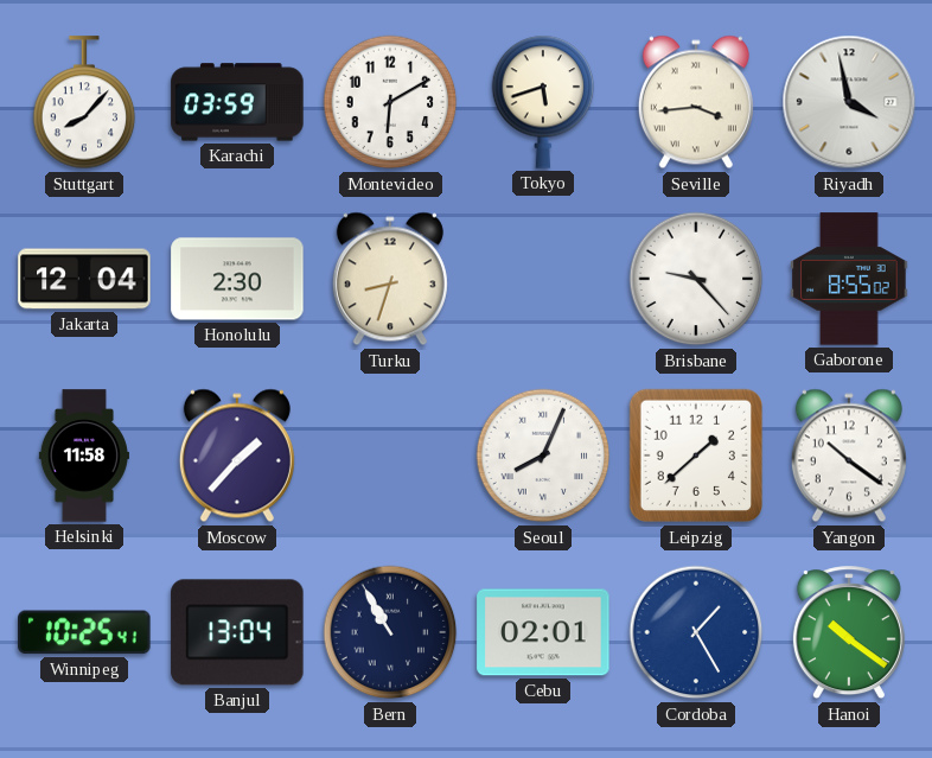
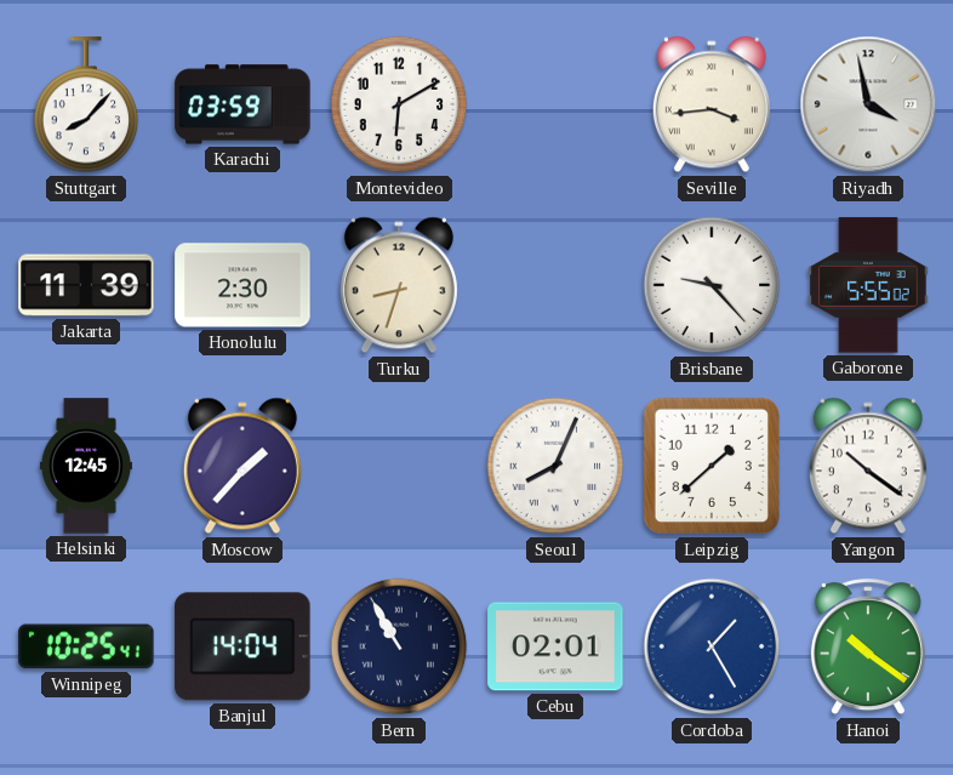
Tokyo: 5:42 -> none (543, 102)
Jakarta: 12:04 -> 11:39 (86, 285)
Gaborone: 8:55 -> 5:55 (868, 285)
Helsinki: 11:58 -> 12:45 (86, 466)
Banjul: 13:04 -> 14:04 (242, 646)
